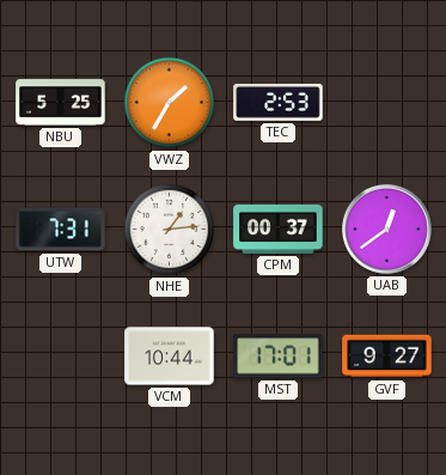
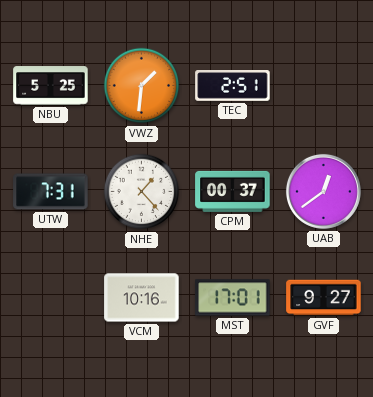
VWZ: 1:35 -> 1:31 (142, 86)
TEC: 2:53 -> 2:51 (233, 86)
NHE: 1:14 -> 1:23 (142, 192)
VCM: 10:44 -> 10:16 (142, 298)
